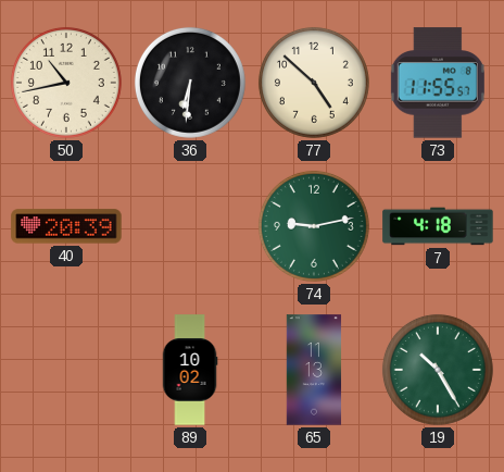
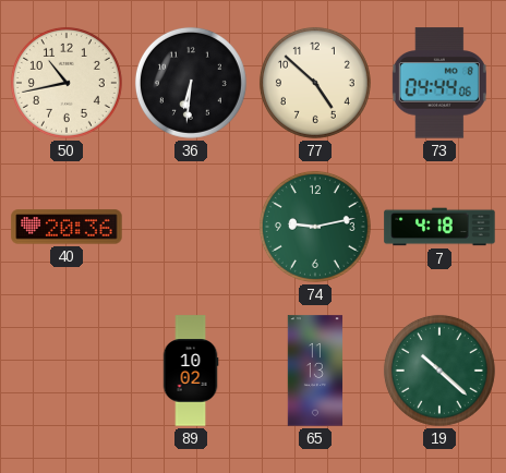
73: 11:55 -> 04:44 (439, 83)
40: 20:39 -> 20:36 (67, 227)
19: 10:25 -> 10:22 (439, 371)
